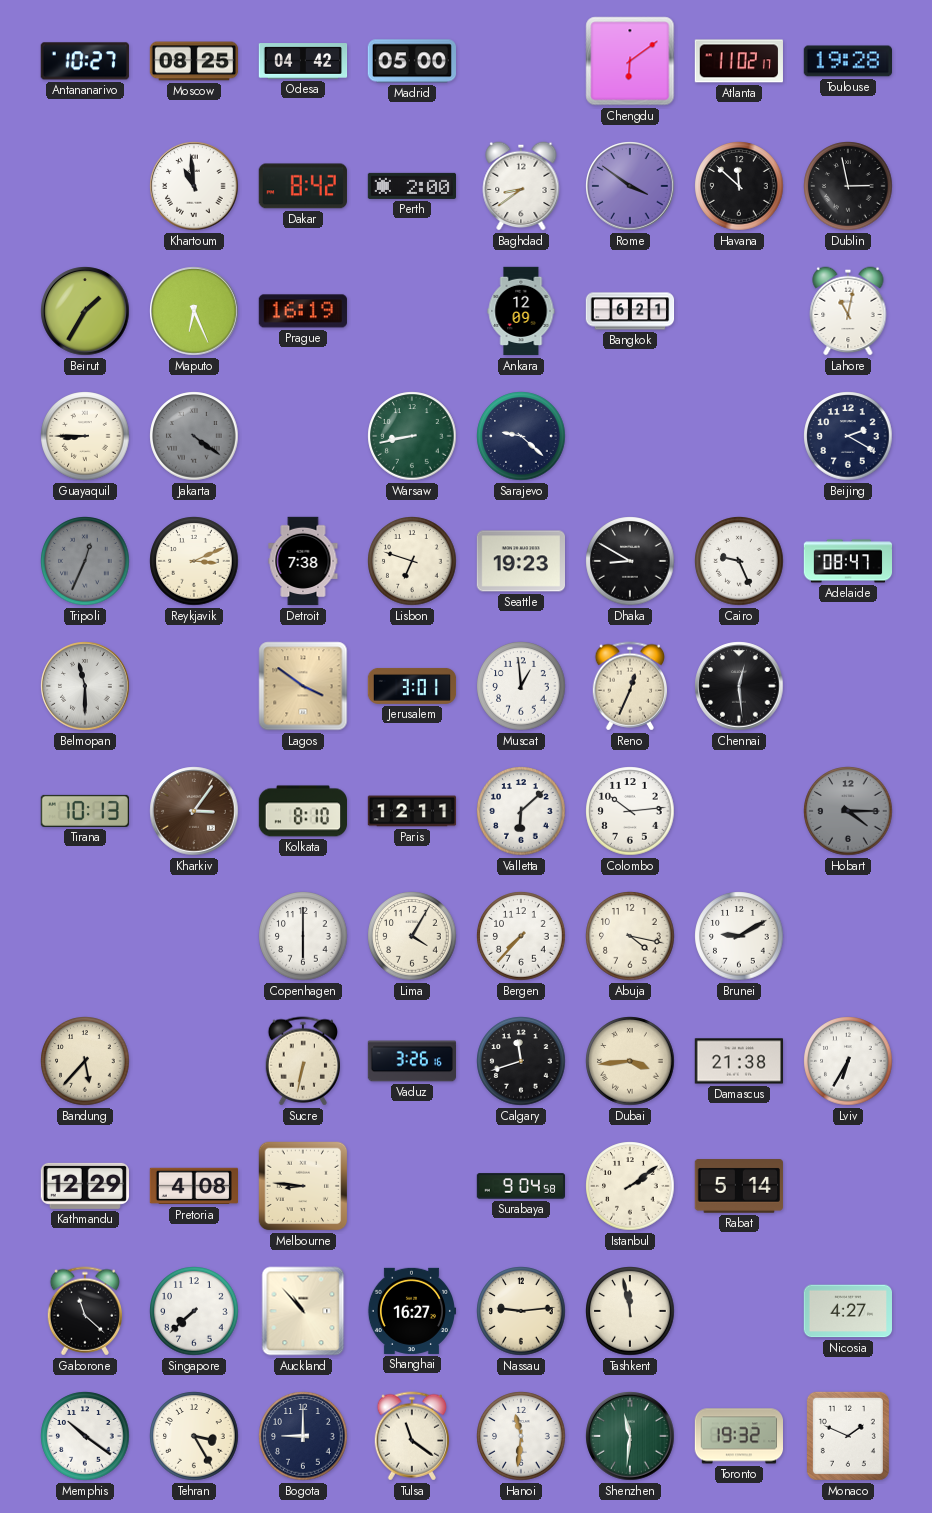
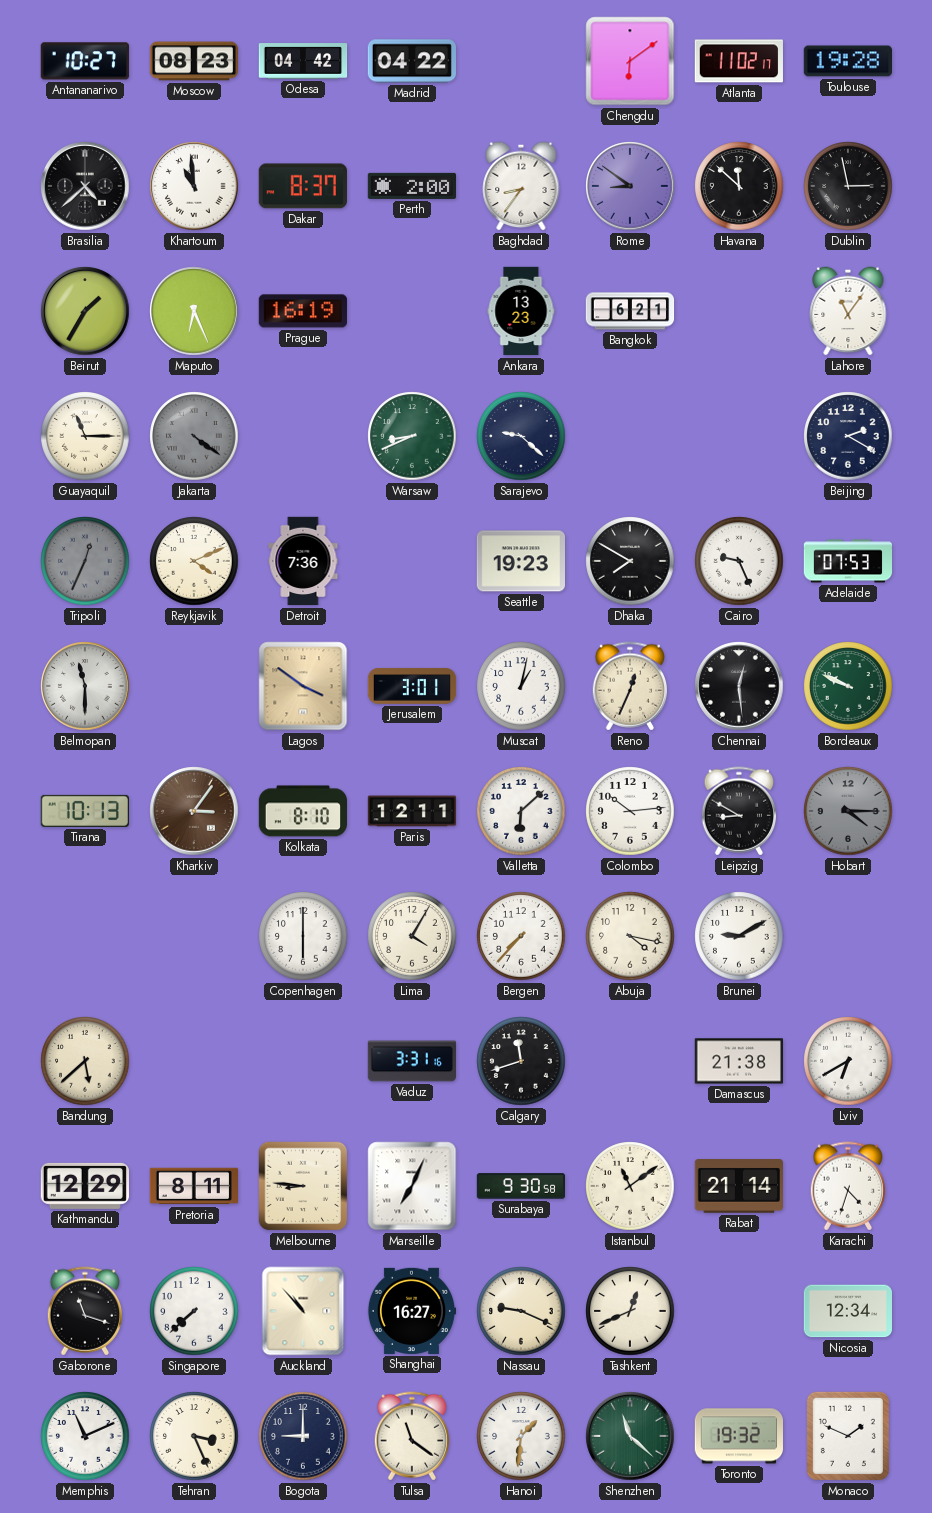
Moscow: 08:25 -> 08:23 (194, 61)
Madrid: 05:00 -> 04:22 (411, 61)
Brasilia: none -> 4:38 (85, 186)
Dakar: 8:42 -> 8:37 (303, 186)
Baghdad: 8:39 -> 8:36 (521, 186)
Rome: 3:51 -> 8:51 (630, 186)
Ankara: 12:09 -> 13:23 (521, 311)
Lahore: 11:02 -> 11:06 (848, 311)
Guayaquil: 8:45 -> 11:15 (85, 436)
Warsaw: 8:43 -> 8:41 (412, 436)
Reykjavik: 3:11 -> 4:11 (194, 561)
Detroit: 7:38 -> 7:36 (303, 561)
Lisbon: 6:48 -> none (412, 561)
Dhaka: 8:50 -> 7:50 (630, 561)
Adelaide: 08:47 -> 07:53 (848, 561)
Muscat: 12:59 -> 1:02 (521, 686)
Bordeaux: none -> 9:49 (848, 686)
Leipzig: none -> 8:50 (738, 811)
Bandung: 5:37 -> 5:38 (85, 1061)
Sucre: 6:32 -> none (302, 1061)
Vaduz: 3:26 -> 3:31 (412, 1061)
Dubai: 3:44 -> none (630, 1061)
Lviv: 6:35 -> 6:40 (848, 1061)
Pretoria: 4:08 -> 8:11 (193, 1186)
Marseille: none -> 7:04 (412, 1186)
Surabaya: 9:04 -> 9:30 (520, 1186)
Istanbul: 2:09 -> 11:09 (630, 1186)
Rabat: 5:14 -> 21:14 (738, 1186)
Karachi: none -> 4:33 (847, 1186)
Gaborone: 11:22 -> 11:18 (84, 1311)
Nassau: 9:14 -> 9:19 (521, 1311)
Tashkent: 11:58 -> 12:41 (630, 1311)
Nicosia: 4:27 -> 12:34 (847, 1311)
Memphis: 10:21 -> 11:11 (85, 1436)
Tehran: 3:25 -> 3:26 (194, 1436)
Hanoi: 11:31 -> 1:31 (521, 1436)
Shenzhen: 11:31 -> 11:22 (630, 1436)
